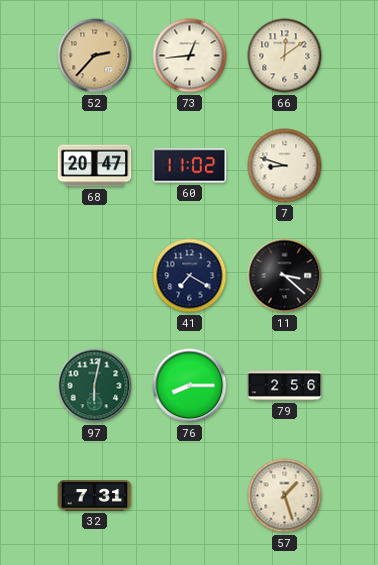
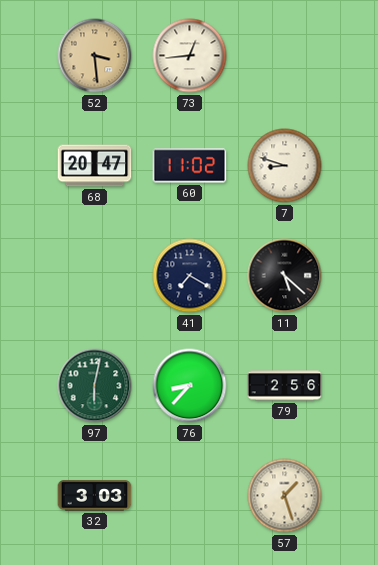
52: 2:37 -> 3:29 (95, 56)
66: 12:09 -> none (285, 56)
11: 3:22 -> 5:22 (285, 276)
76: 8:15 -> 8:37 (190, 386)
32: 7:31 -> 3:03 (95, 496)
